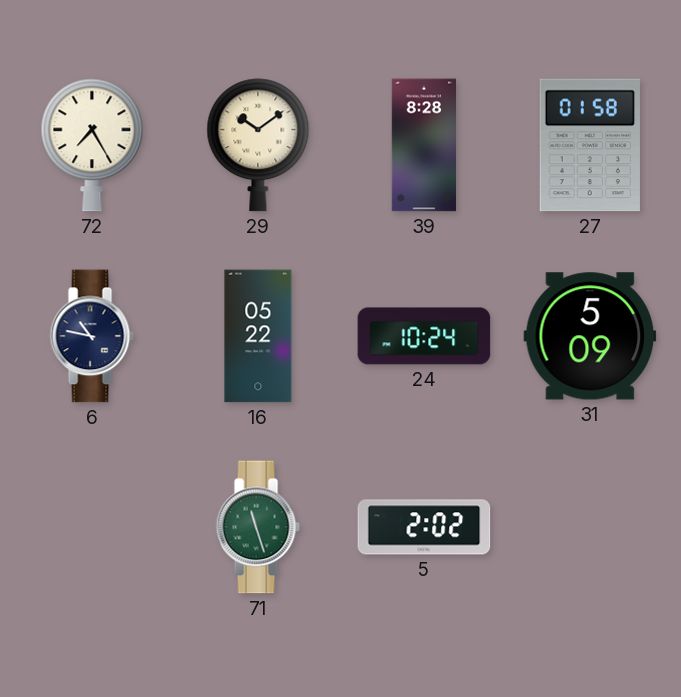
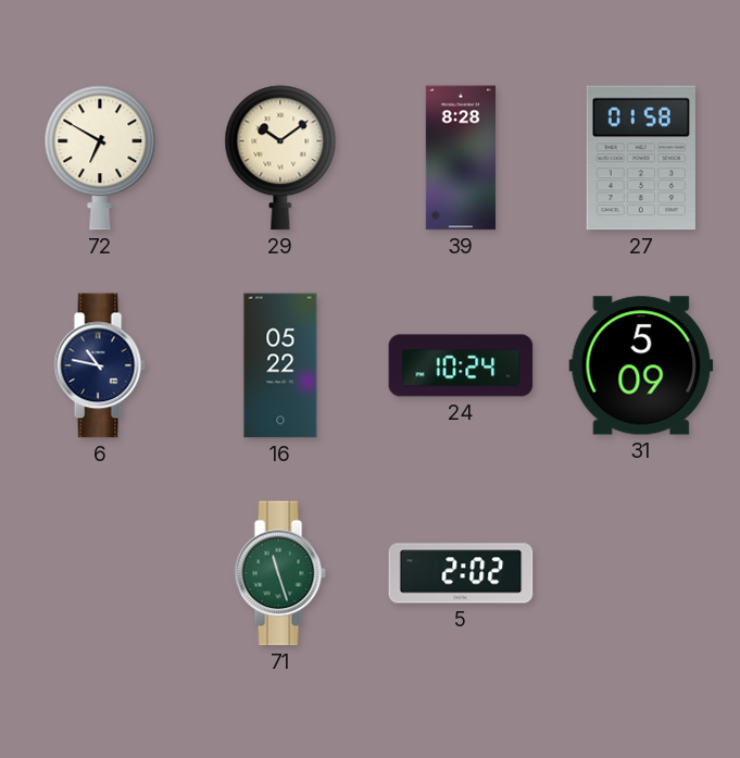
72: 7:25 -> 6:50 (100, 158)
